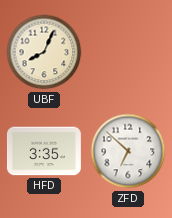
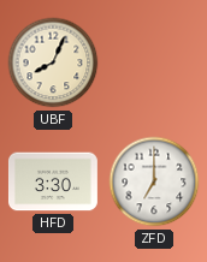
HFD: 3:35 -> 3:30 (53, 181)
ZFD: 6:52 -> 7:00 (154, 181)
